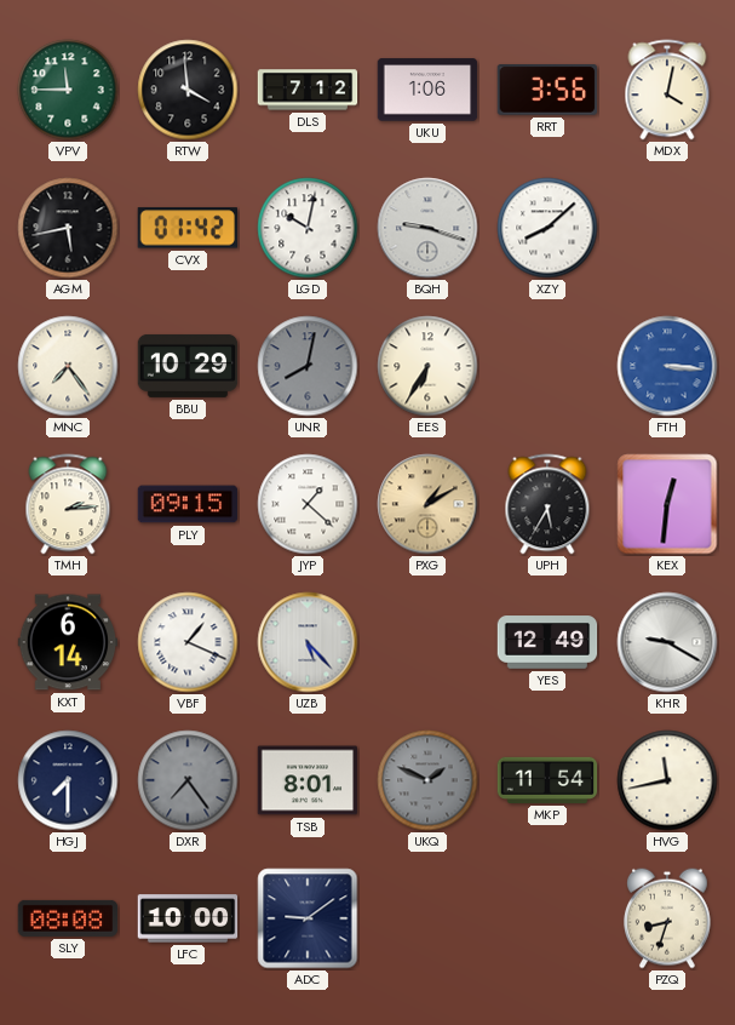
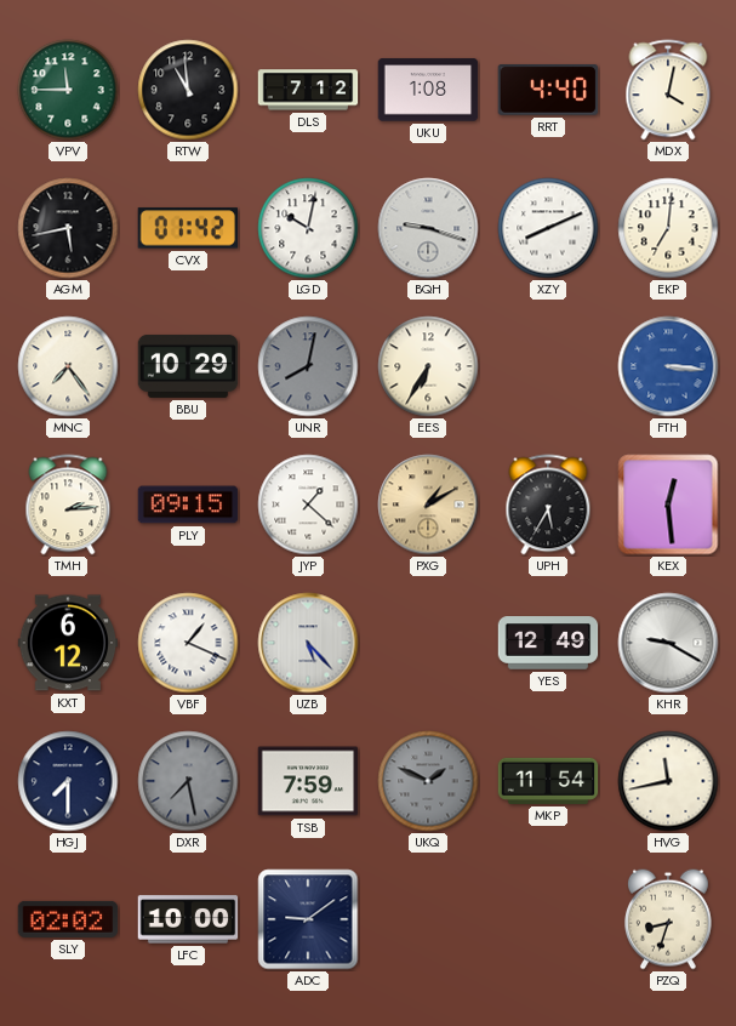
RTW: 3:59 -> 10:59 (188, 90)
UKU: 1:06 -> 1:08 (428, 90)
RRT: 3:56 -> 4:40 (548, 91)
XZY: 8:08 -> 8:11 (548, 228)
EKP: none -> 7:01 (668, 228)
KEX: 12:31 -> 12:29 (668, 505)
KXT: 6:14 -> 6:12 (68, 643)
DXR: 7:24 -> 7:28 (188, 781)
TSB: 8:01 -> 7:59 (308, 781)
SLY: 08:08 -> 02:02 (68, 919)
